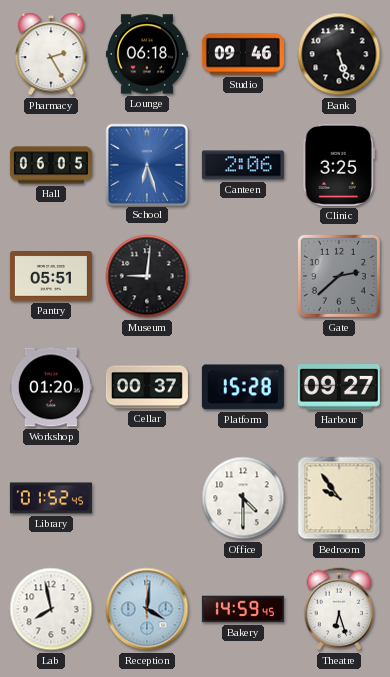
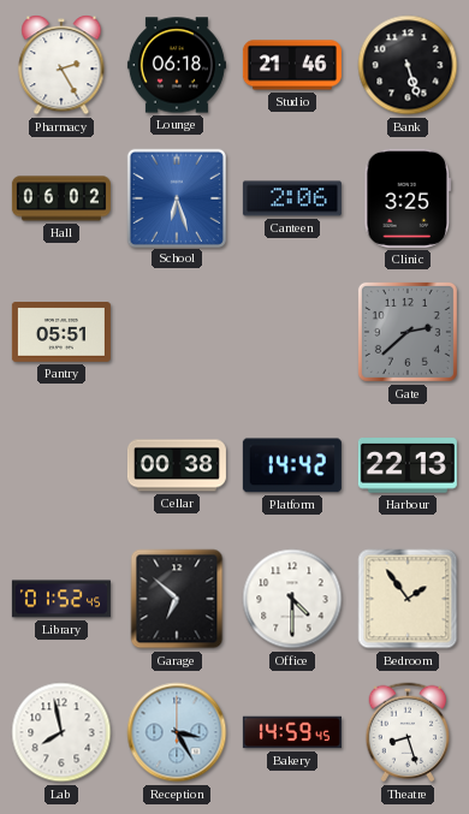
Studio: 09:46 -> 21:46 (292, 65)
Hall: 06:05 -> 06:02 (61, 198)
Museum: 9:01 -> none (147, 276)
Workshop: 01:20 -> none (51, 387)
Cellar: 00:37 -> 00:38 (177, 465)
Platform: 15:28 -> 14:42 (292, 465)
Harbour: 09:27 -> 22:13 (408, 467)
Garage: none -> 6:52 (177, 599)
Bedroom: 9:54 -> 1:54 (408, 599)
Reception: 4:01 -> 3:25 (177, 732)
Theatre: 6:27 -> 8:27 (408, 732)
